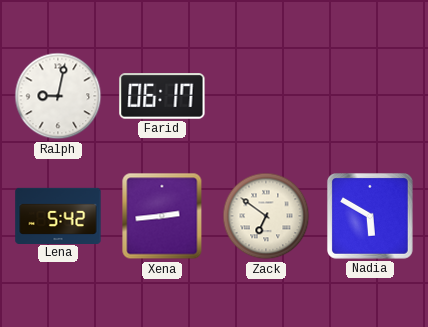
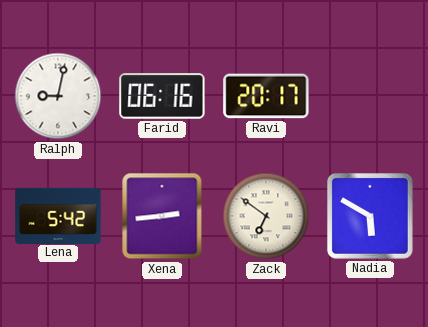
Farid: 06:17 -> 06:16 (162, 96)
Ravi: none -> 20:17 (266, 96)
